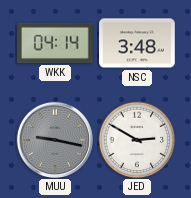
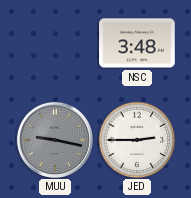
WKK: 04:14 -> none (55, 43)
JED: 2:50 -> 2:45 (137, 140)
